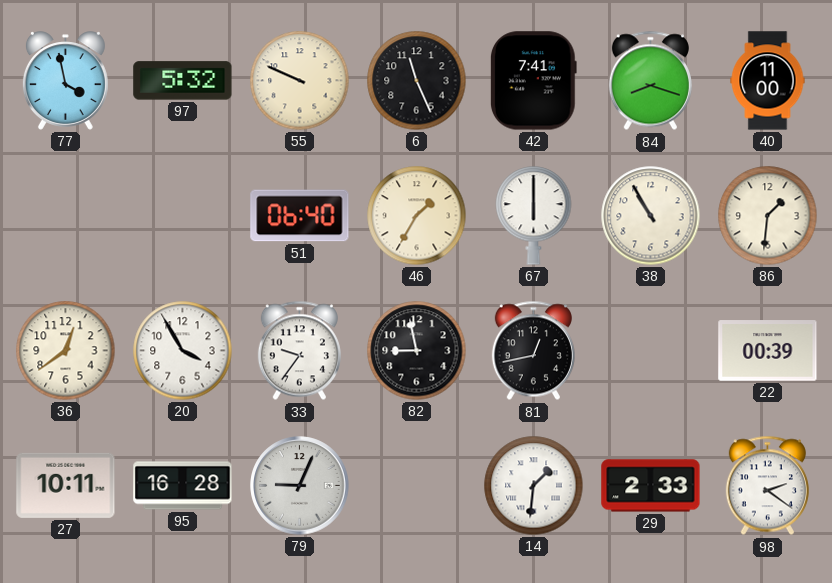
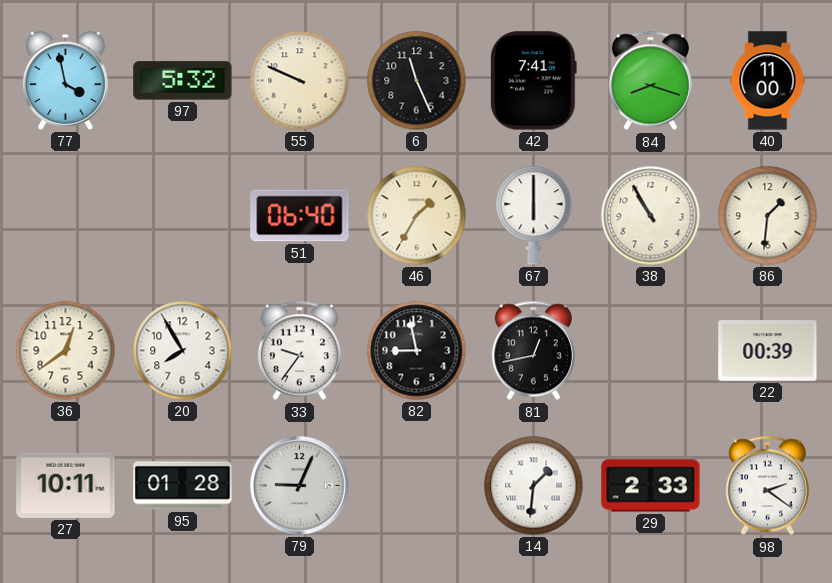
20: 3:55 -> 7:55 (183, 351)
95: 16:28 -> 01:28 (183, 486)
